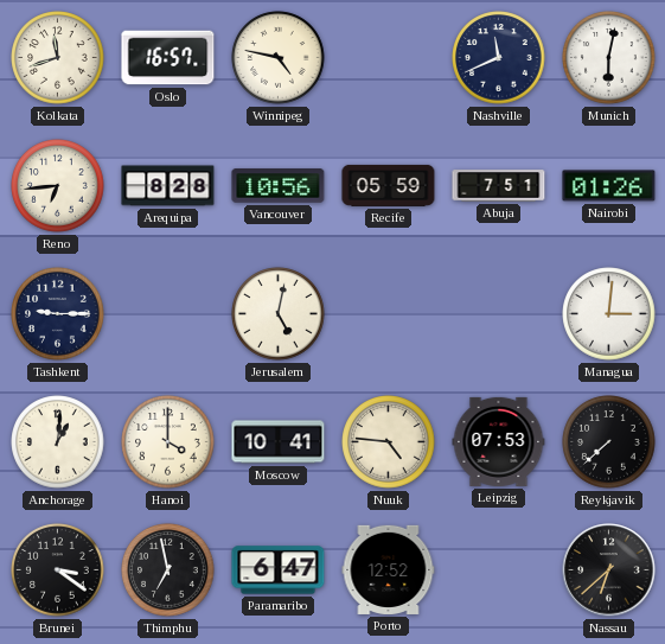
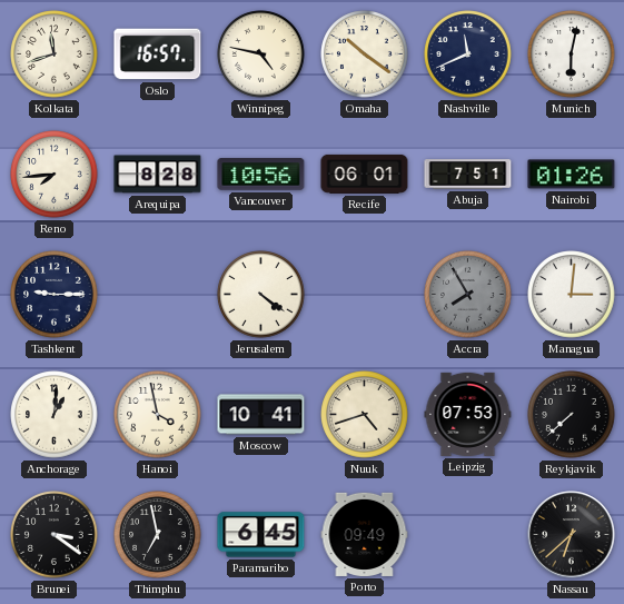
Omaha: none -> 10:21 (365, 55)
Reno: 6:44 -> 7:44 (55, 175)
Recife: 05:59 -> 06:01 (365, 174)
Jerusalem: 5:02 -> 4:21 (261, 295)
Accra: none -> 7:55 (468, 295)
Hanoi: 4:00 -> 3:58 (158, 415)
Nuuk: 4:46 -> 4:42 (365, 415)
Paramaribo: 6:47 -> 6:45 (261, 535)
Porto: 12:52 -> 09:49 (365, 534)
